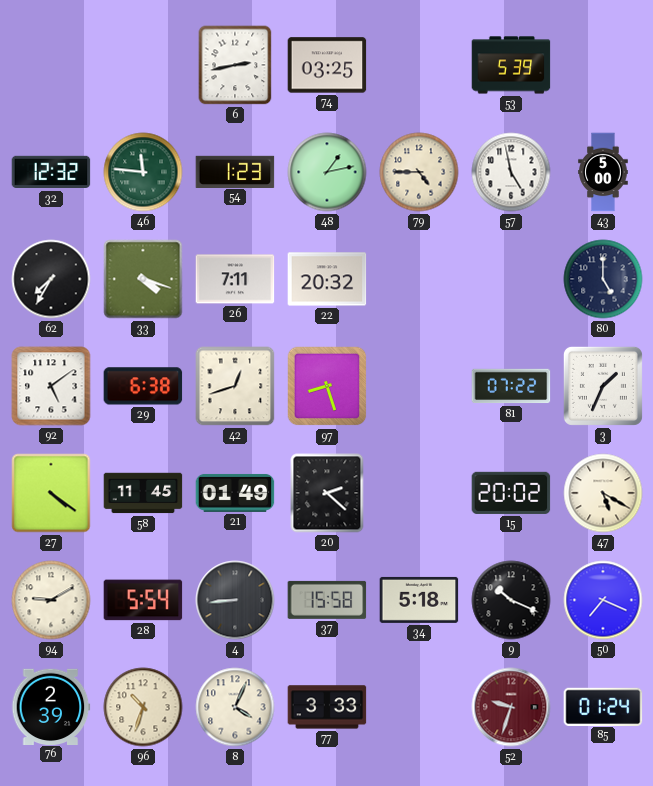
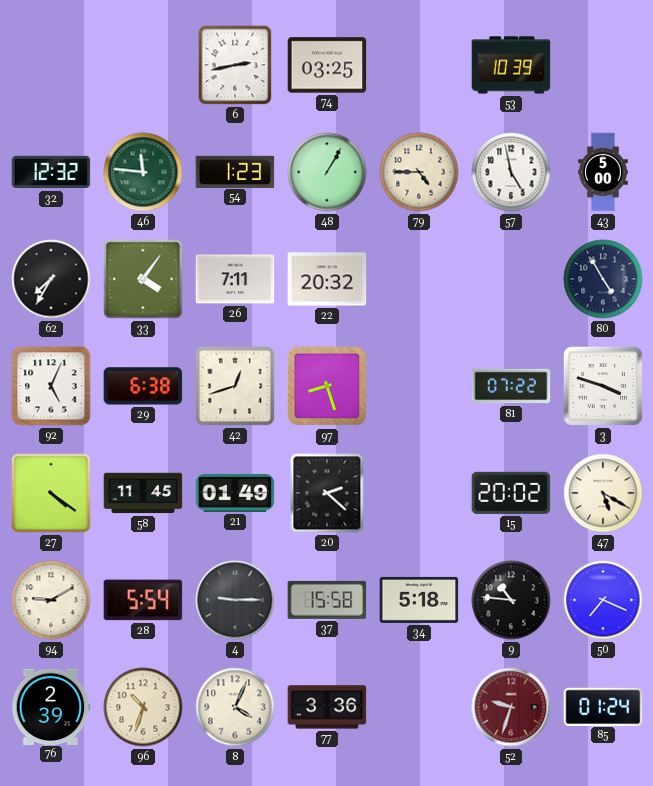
53: 5:39 -> 10:39 (511, 65)
48: 1:13 -> 1:05 (327, 172)
33: 4:18 -> 4:06 (143, 279)
80: 5:00 -> 4:55 (603, 279)
92: 5:09 -> 5:04 (51, 386)
3: 1:34 -> 3:48 (603, 386)
4: 8:44 -> 9:15 (235, 600)
9: 10:19 -> 10:46 (511, 600)
77: 3:33 -> 3:36 (327, 707)
